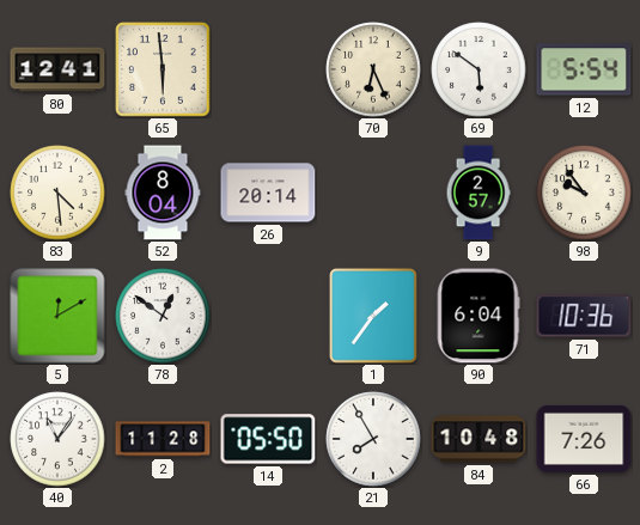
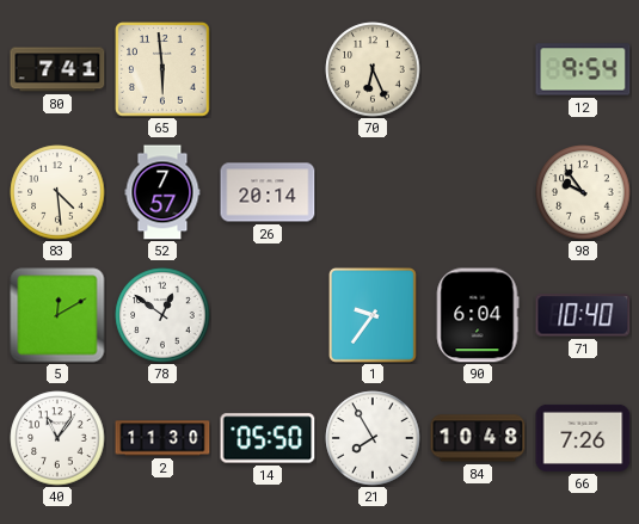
80: 12:41 -> 7:41 (57, 69)
69: 5:51 -> none (479, 69)
12: 5:54 -> 9:54 (583, 69)
52: 8:04 -> 7:57 (162, 192)
9: 2:57 -> none (479, 193)
1: 1:36 -> 9:36 (373, 315)
71: 10:36 -> 10:40 (583, 315)
2: 11:28 -> 11:30 (162, 438)
